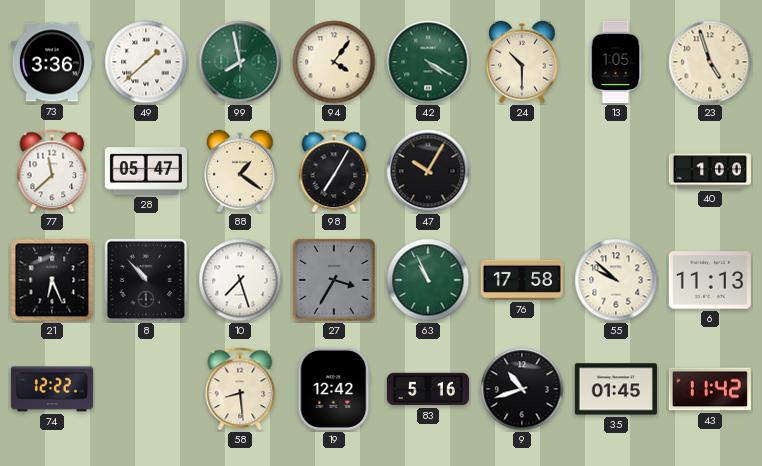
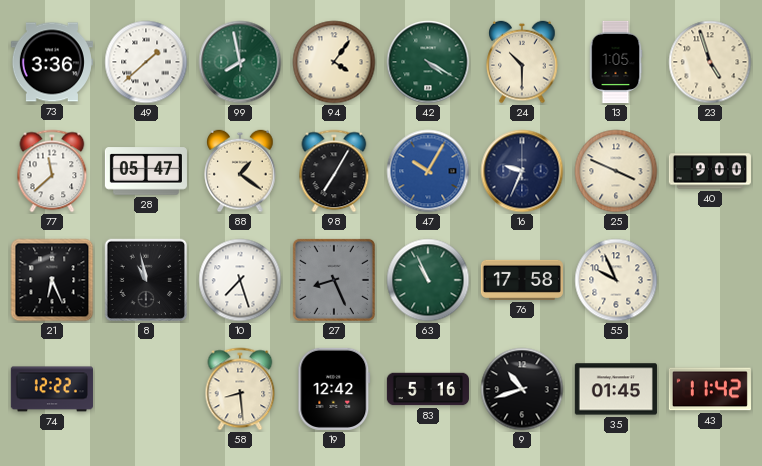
47 dial: black -> blue (428, 171)
16: none -> 9:34 (522, 171)
25: none -> 3:49 (616, 171)
40: 1:00 -> 9:00 (710, 171)
8: 10:53 -> 10:58 (146, 280)
27: 3:35 -> 8:26 (334, 280)
55: 9:52 -> 9:56 (616, 280)
6: 11:13 -> none (710, 280)
